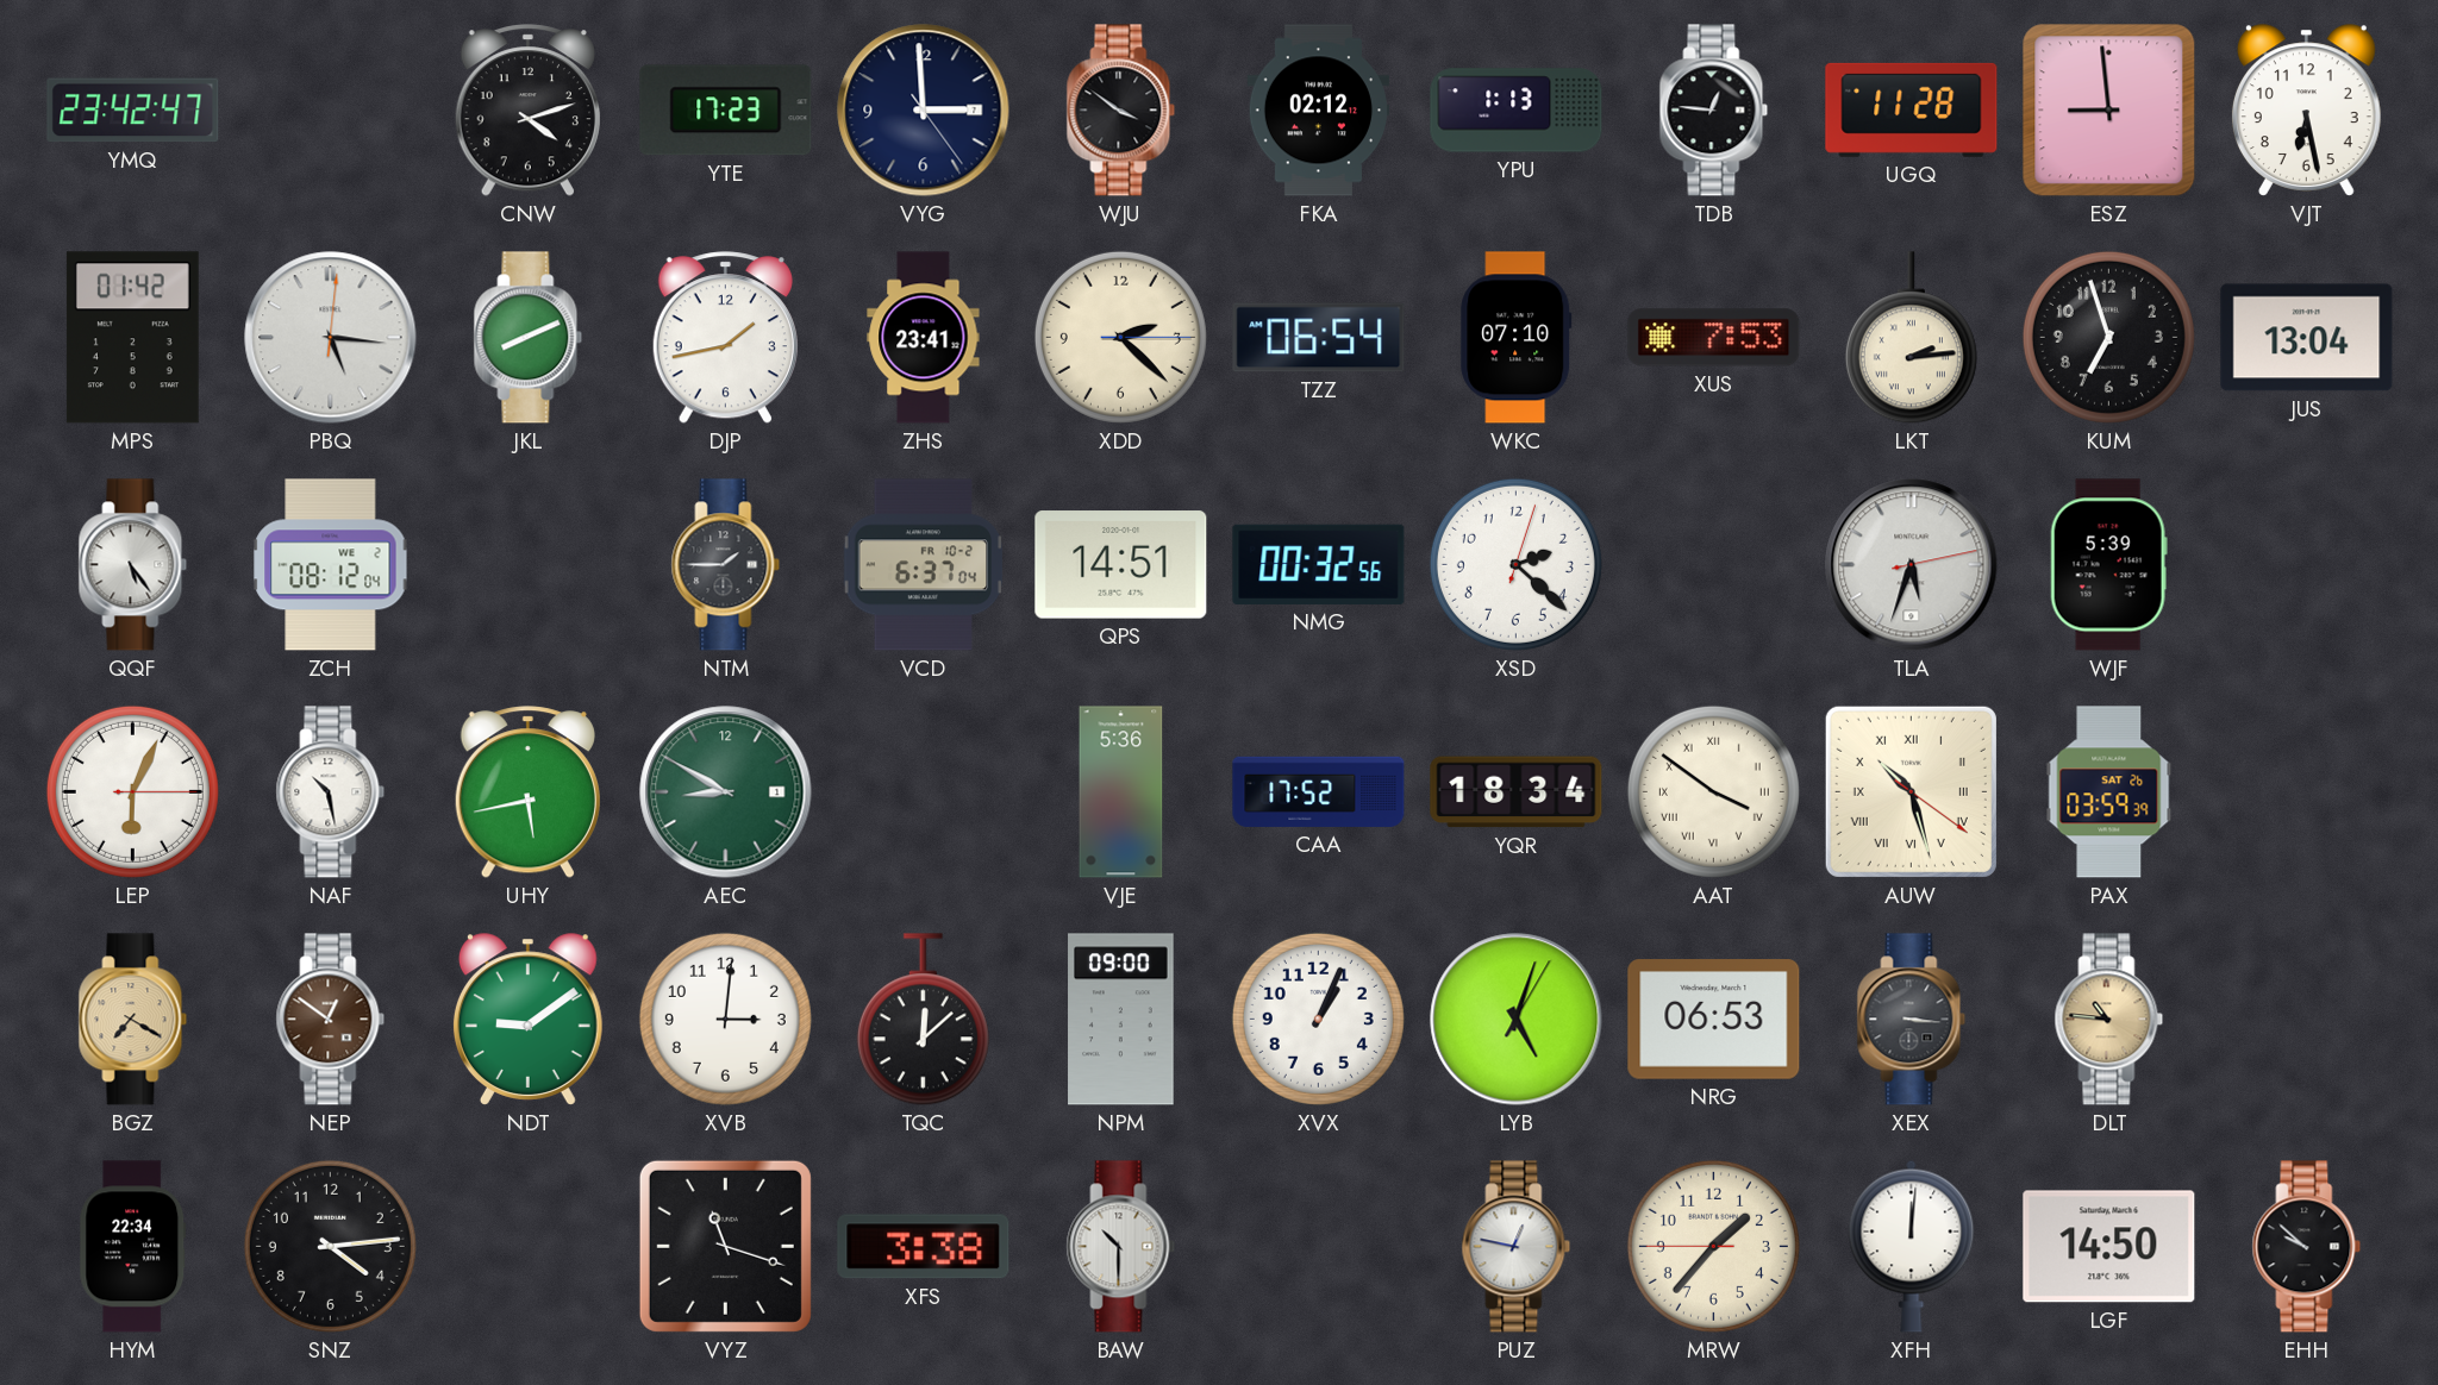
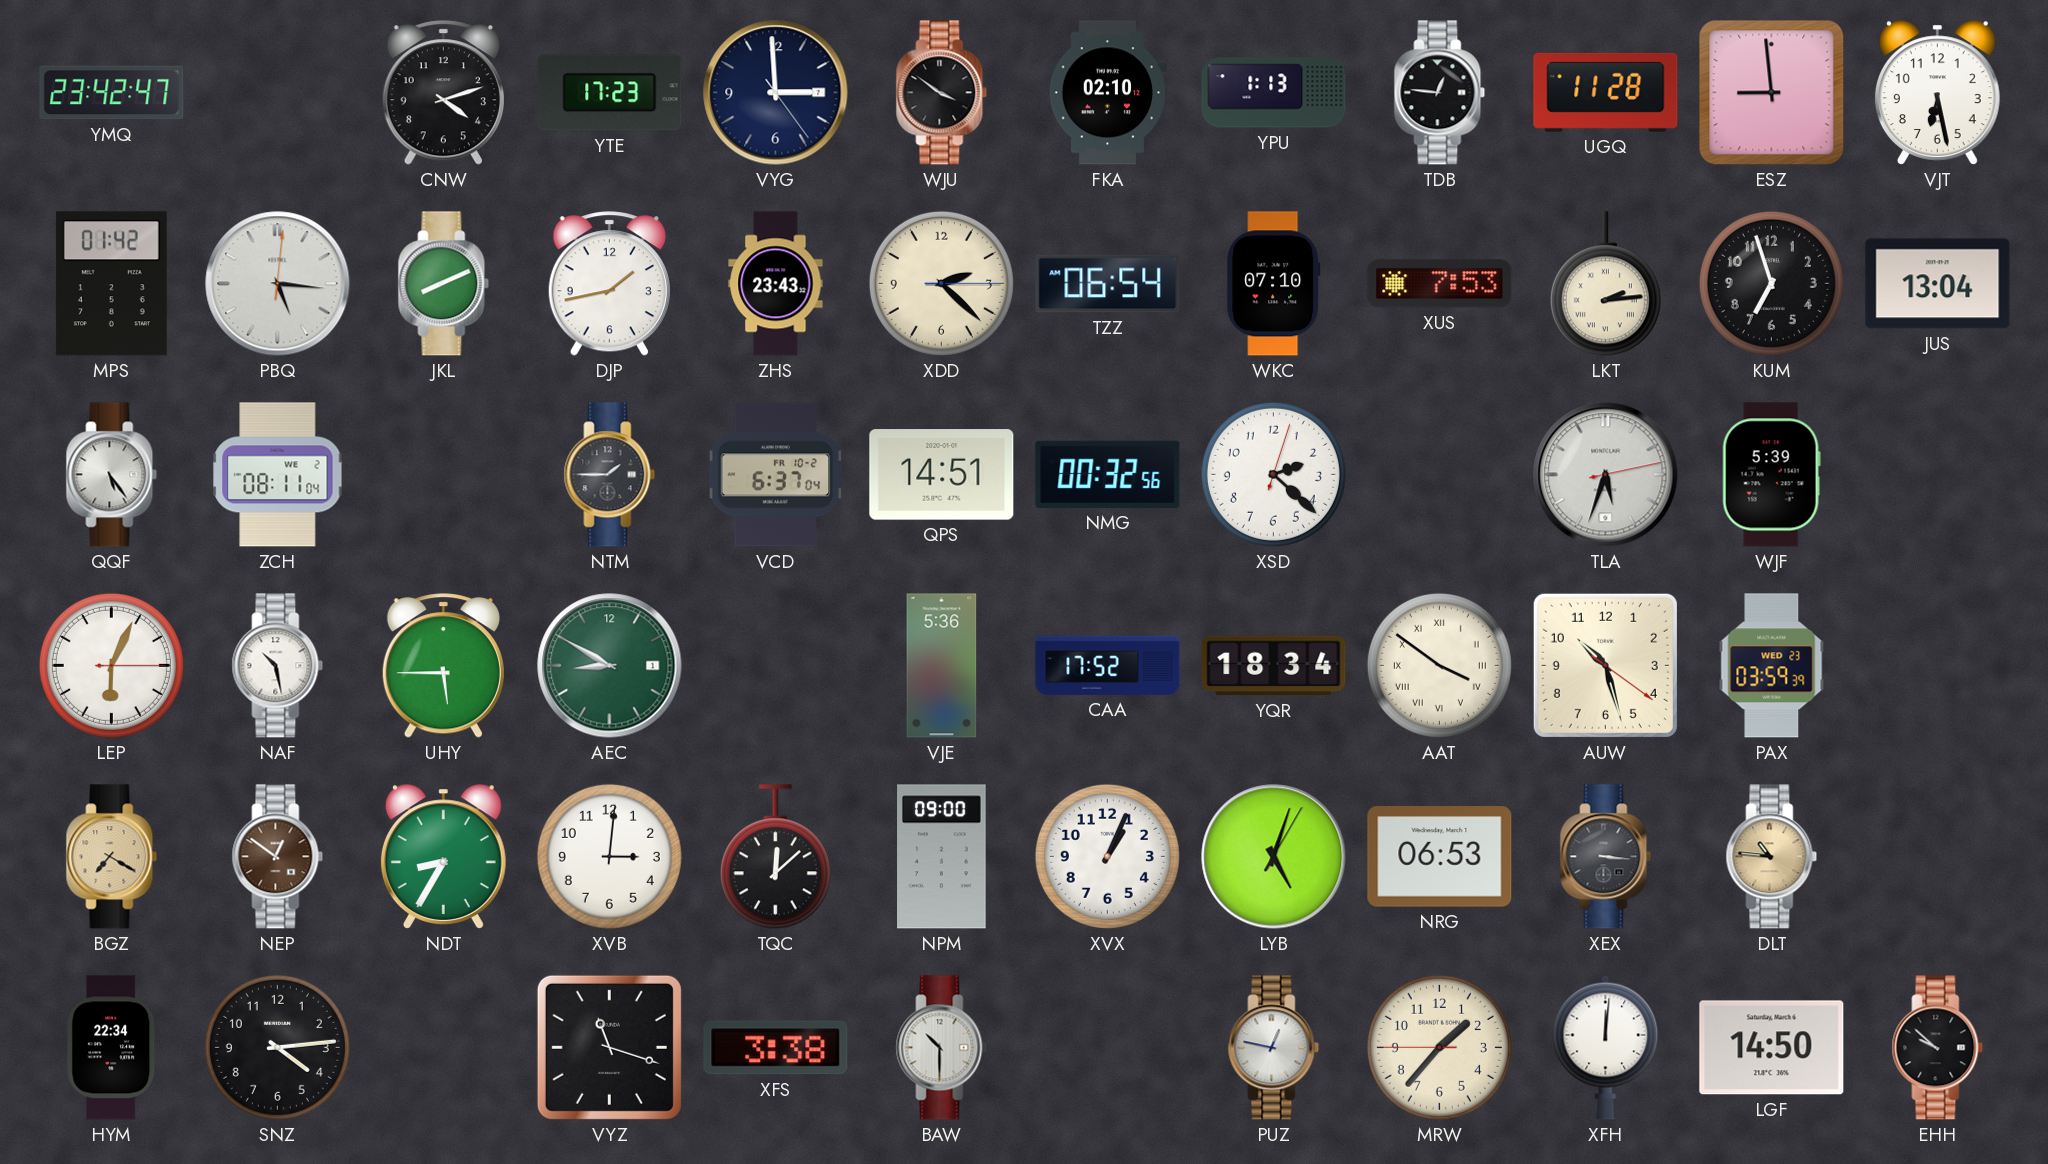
FKA: 02:12 -> 02:10 (1107, 93)
ZHS: 23:41 -> 23:43 (776, 284)
ZCH: 08:12 -> 08:11 (278, 475)
UHY: 5:43 -> 5:45 (443, 666)
AUW numerals: Roman -> Arabic (1605, 665)
PAX date: SAT 26 -> WED 23 (1772, 666)
NDT: 9:09 -> 8:35 (443, 857)
